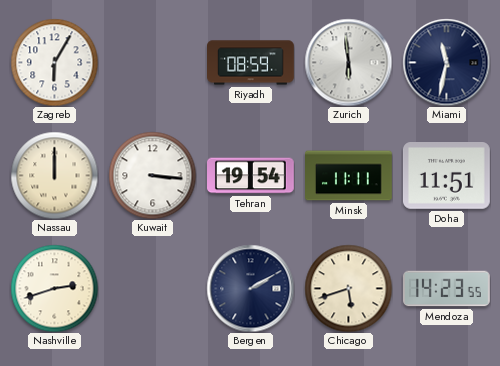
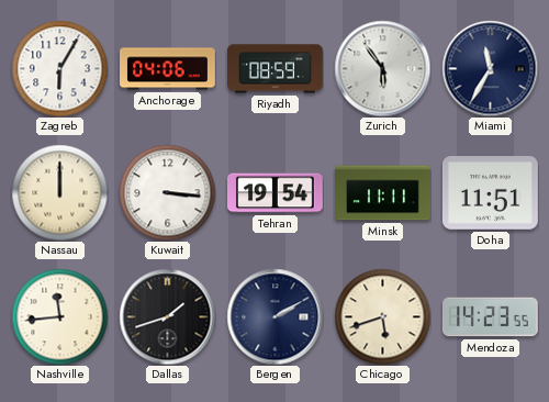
Anchorage: none -> 04:06 (168, 69)
Zurich: 5:59 -> 5:54 (382, 68)
Miami: 11:32 -> 11:35 (490, 68)
Nashville: 2:42 -> 11:44 (59, 316)
Dallas: none -> 1:42 (167, 316)
